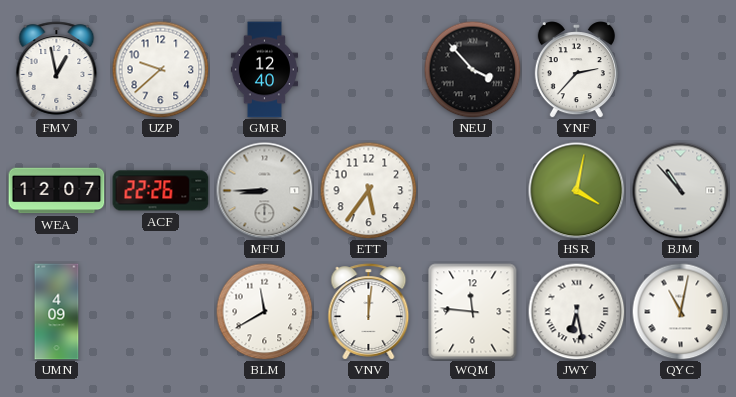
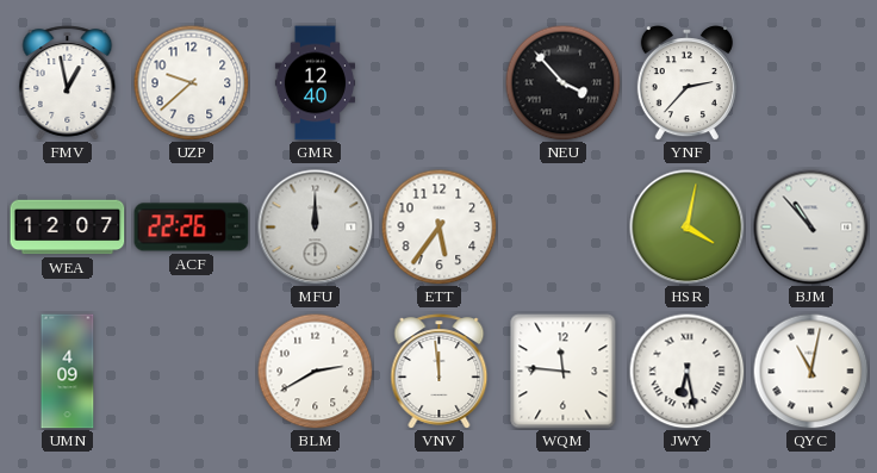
MFU: 8:45 -> 12:00 (316, 228)
BLM: 11:40 -> 2:40 (315, 371)
VNV: 12:01 -> 11:59 (440, 372)
